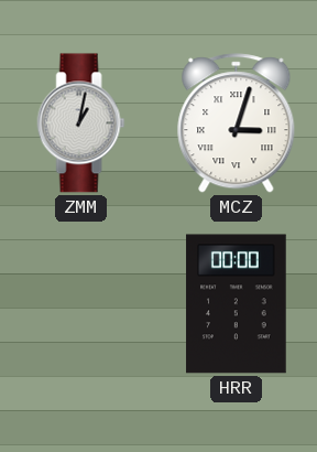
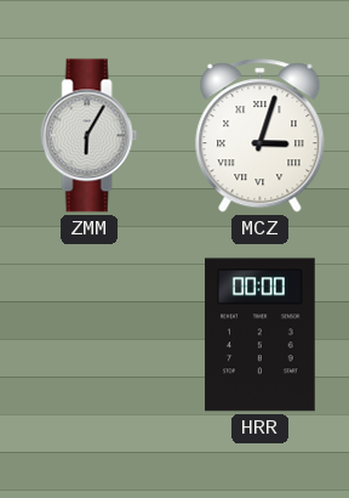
ZMM: 1:02 -> 6:05 (90, 136)
